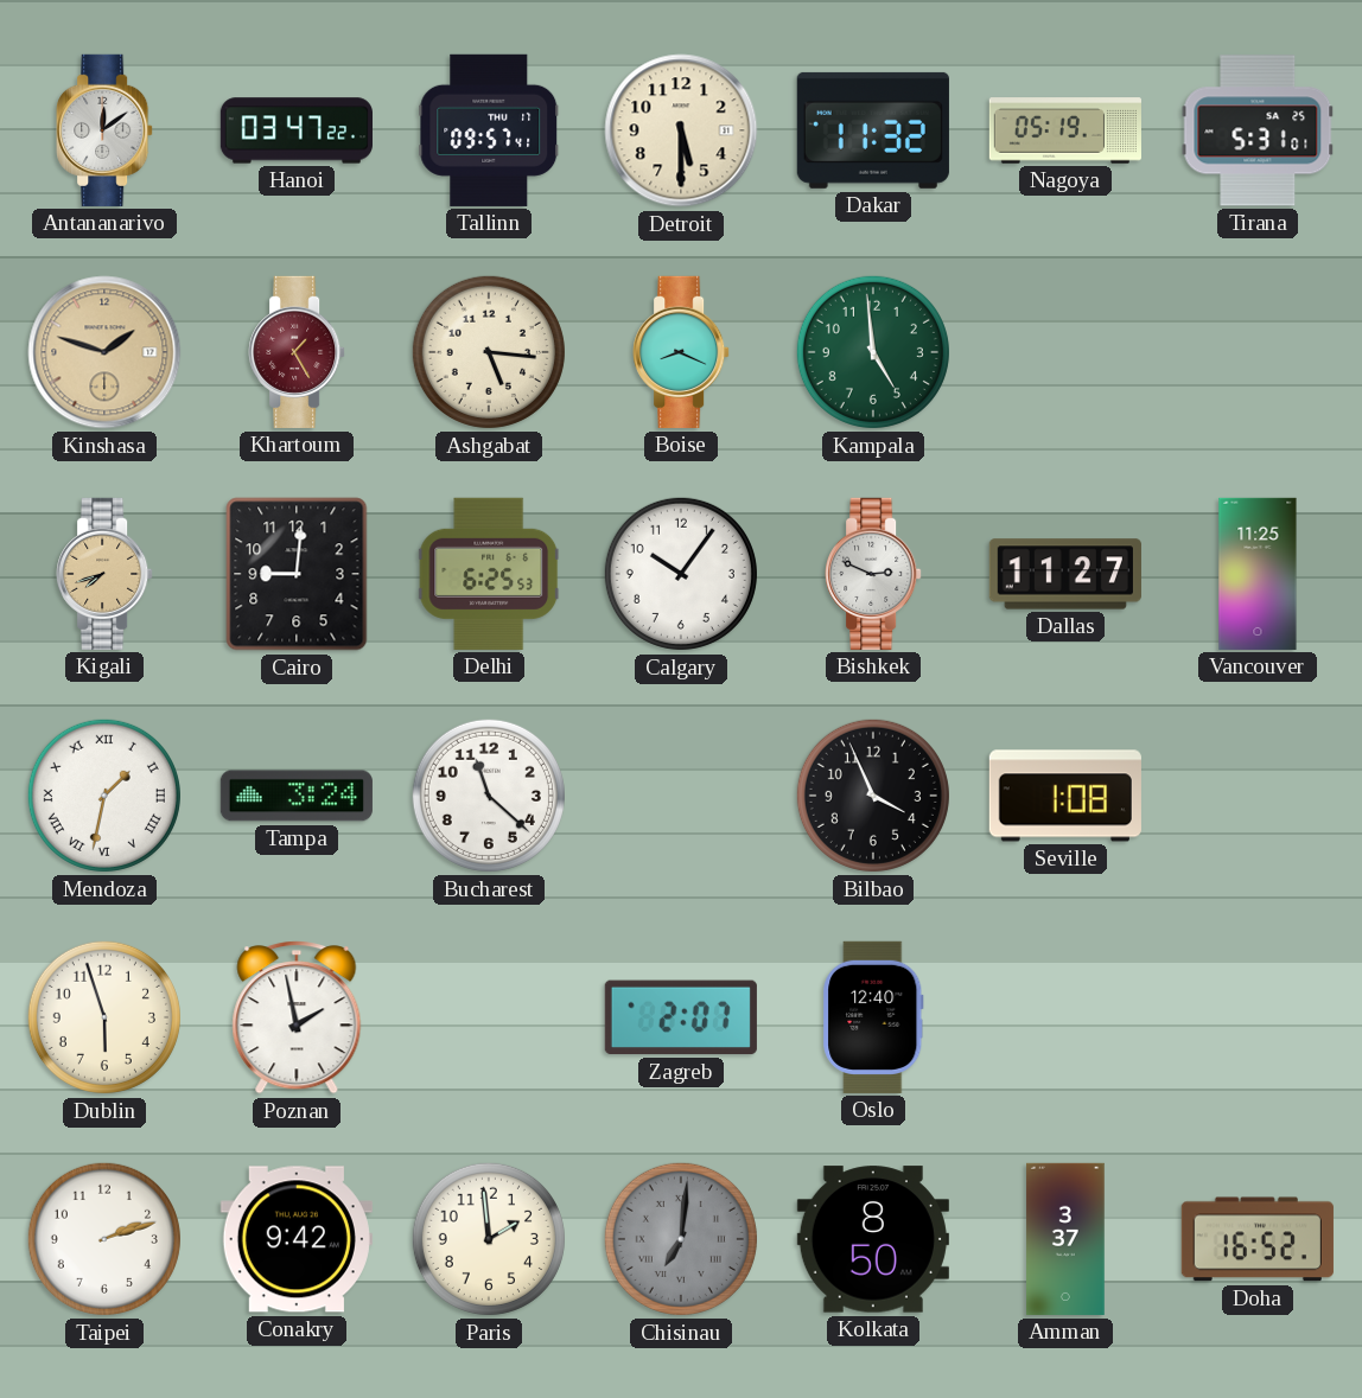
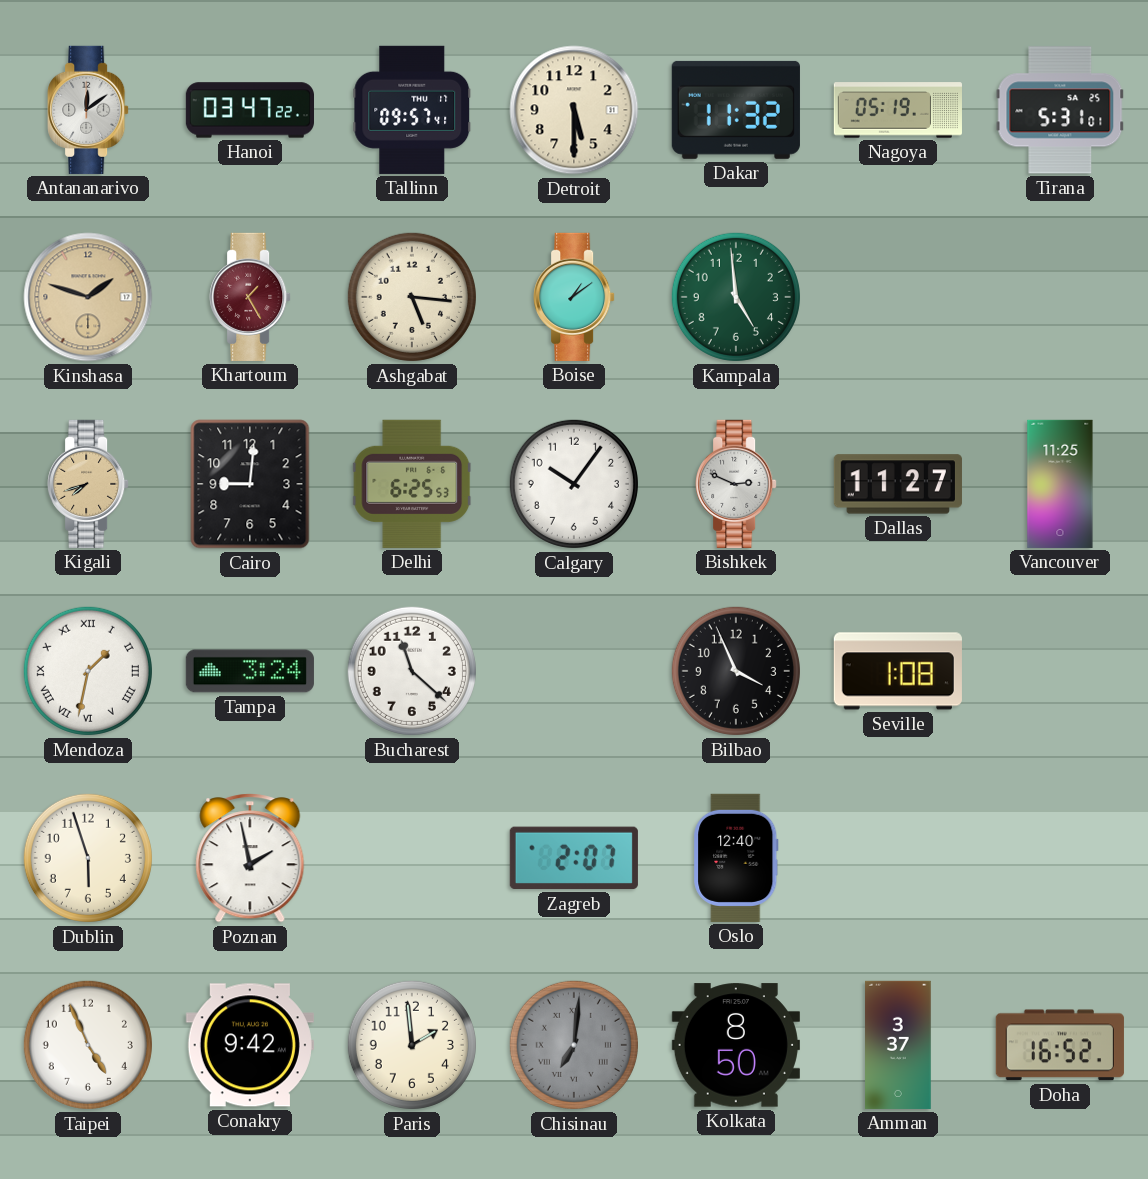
Boise: 8:19 -> 1:09 (574, 297)
Taipei: 2:12 -> 4:56 (88, 1045)
